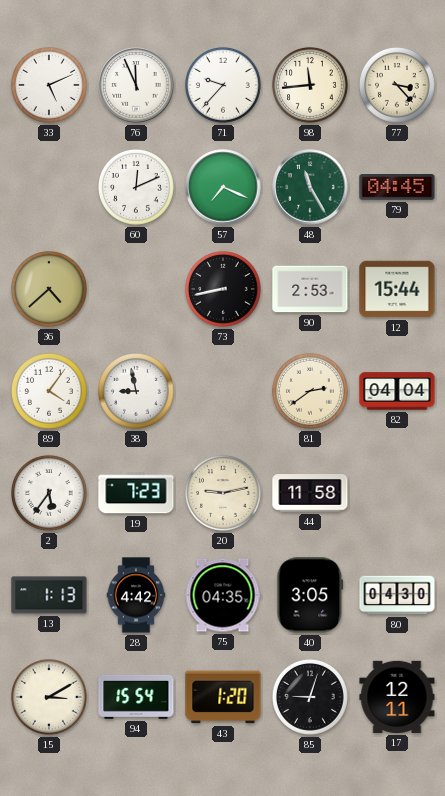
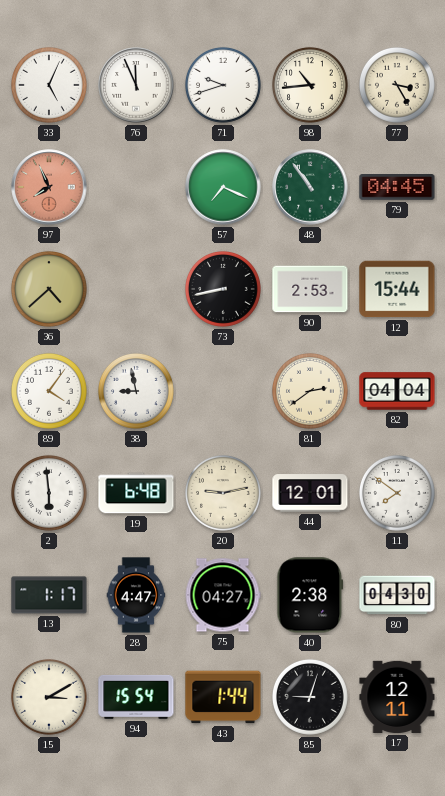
33: 5:11 -> 5:04 (50, 85)
71: 9:37 -> 9:42 (224, 85)
98: 11:44 -> 10:44 (311, 85)
77: 3:23 -> 3:25 (398, 85)
97: none -> 7:56 (49, 187)
60: 12:11 -> none (137, 187)
48: 11:25 -> 10:54 (310, 187)
2: 5:36 -> 5:59 (50, 493)
19: 7:23 -> 6:48 (136, 493)
44: 11:58 -> 12:01 (310, 493)
11: none -> 7:51 (398, 493)
13: 1:13 -> 1:17 (49, 595)
28: 4:42 -> 4:47 (136, 595)
75: 04:35 -> 04:27 (223, 595)
40: 3:05 -> 2:38 (310, 595)
43: 1:20 -> 1:44 (223, 697)
